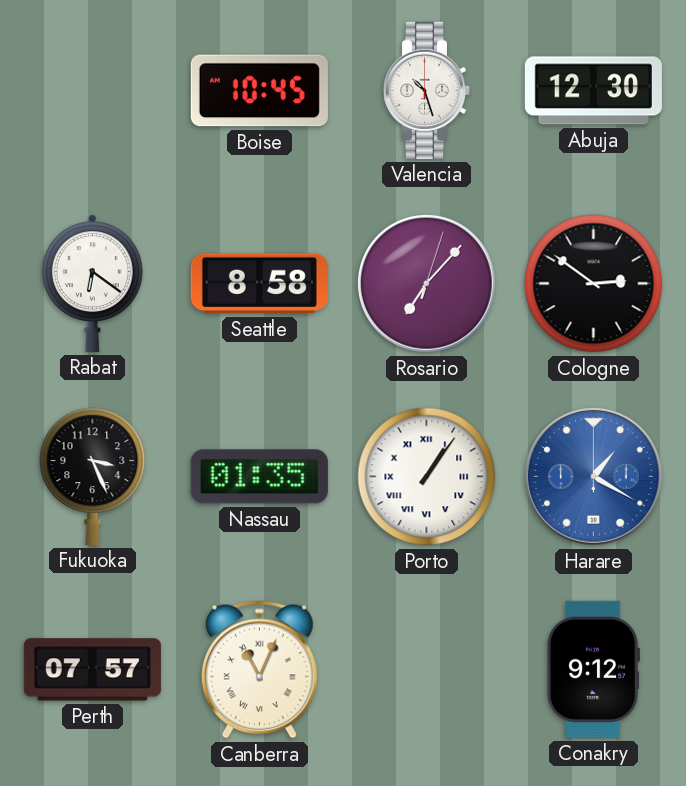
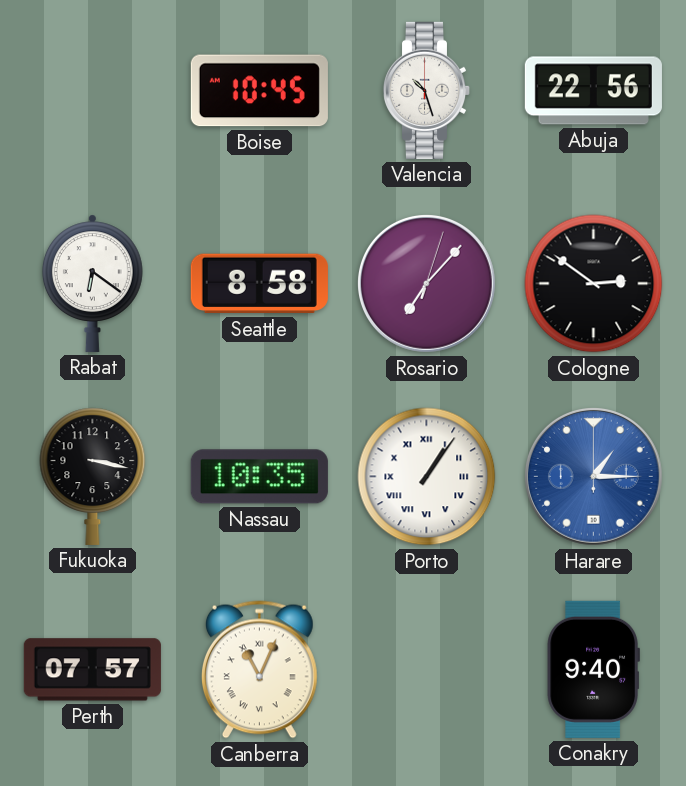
Abuja: 12:30 -> 22:56 (593, 91)
Fukuoka: 3:26 -> 3:17 (93, 476)
Nassau: 01:35 -> 10:35 (259, 477)
Harare: 1:20 -> 1:15 (593, 476)
Conakry: 9:12 -> 9:40 (593, 669)
